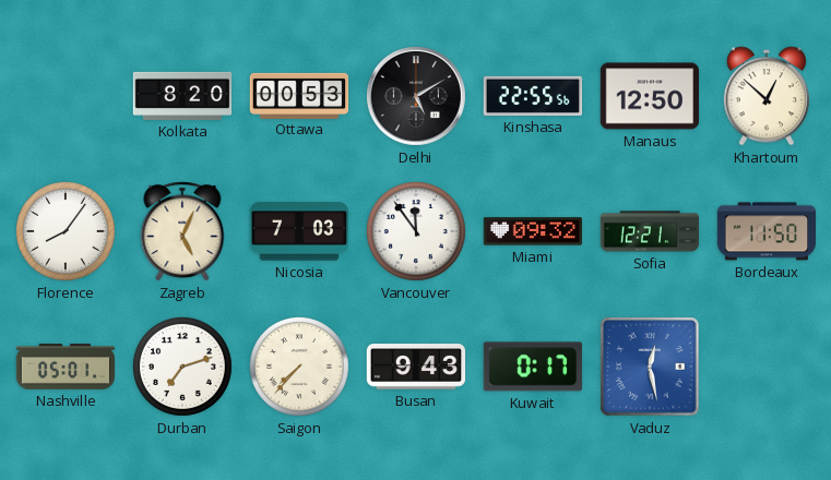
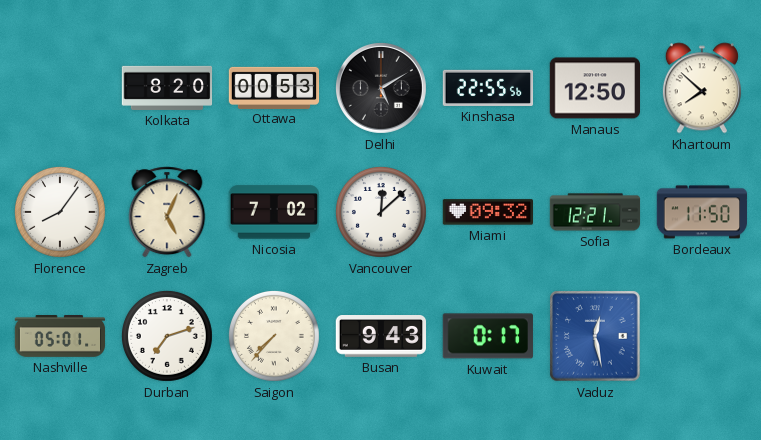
Khartoum: 12:52 -> 7:52 (702, 88)
Nicosia: 7:03 -> 7:02 (273, 212)
Vancouver: 11:54 -> 12:08 (381, 212)
